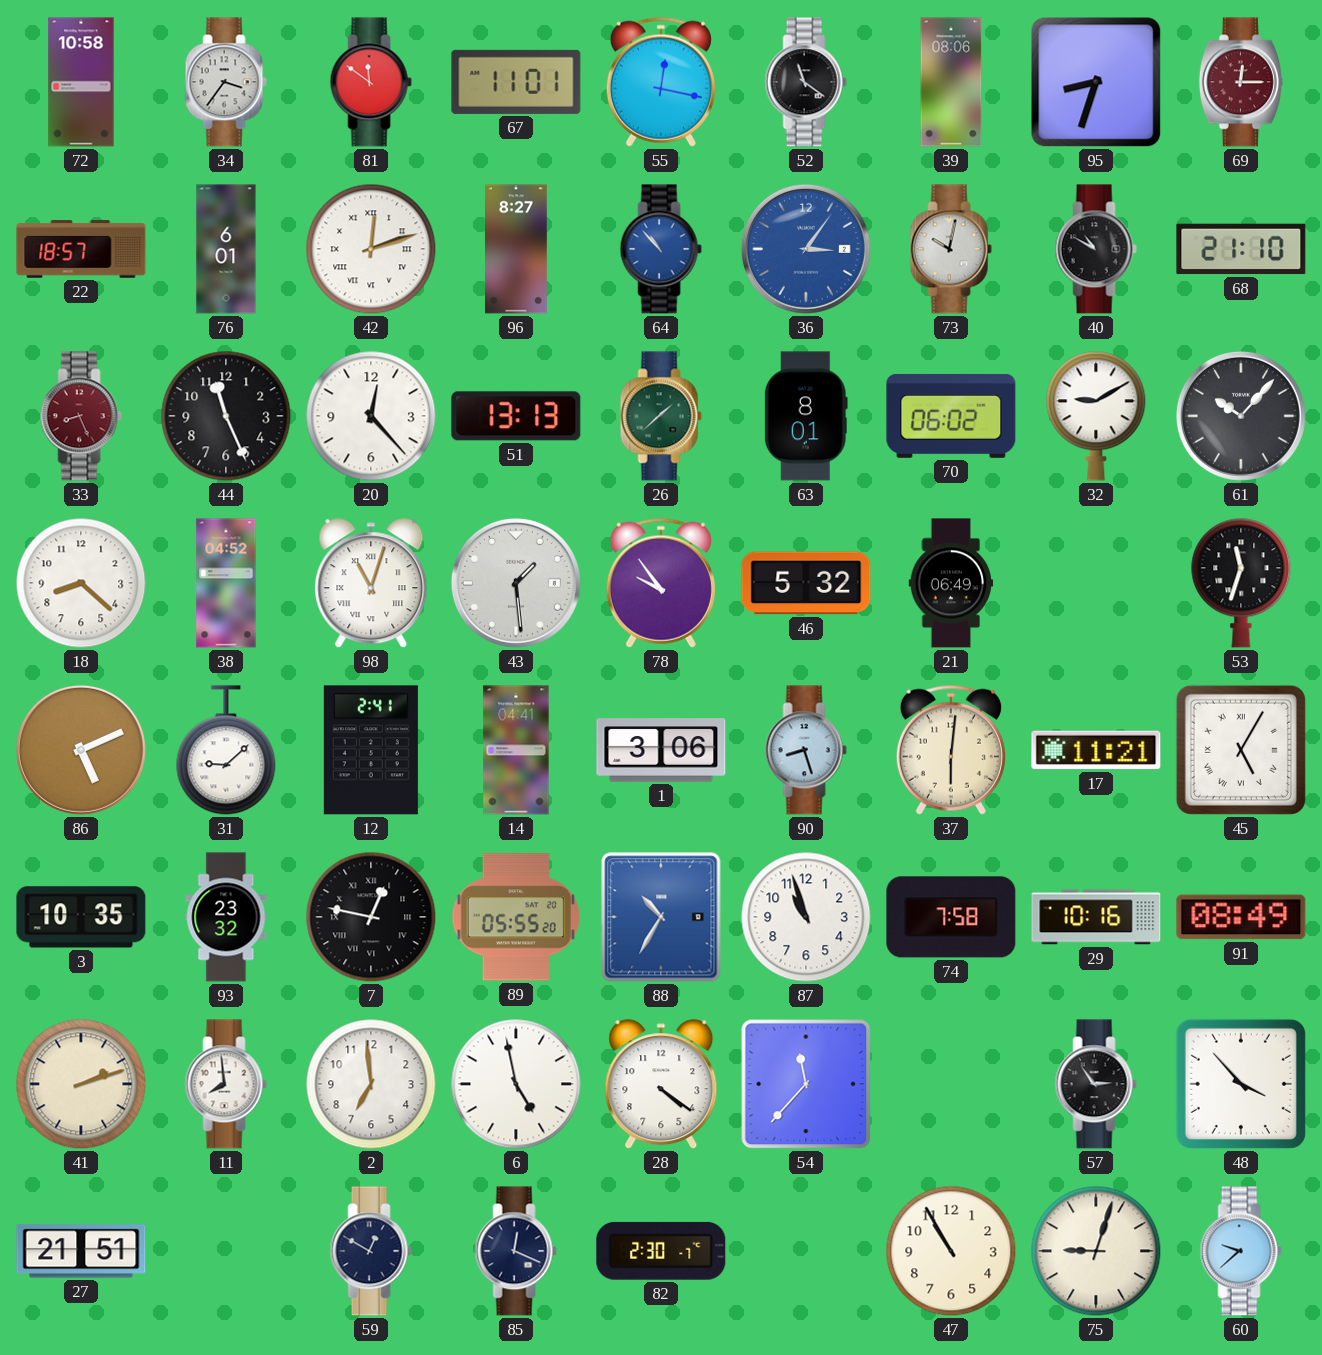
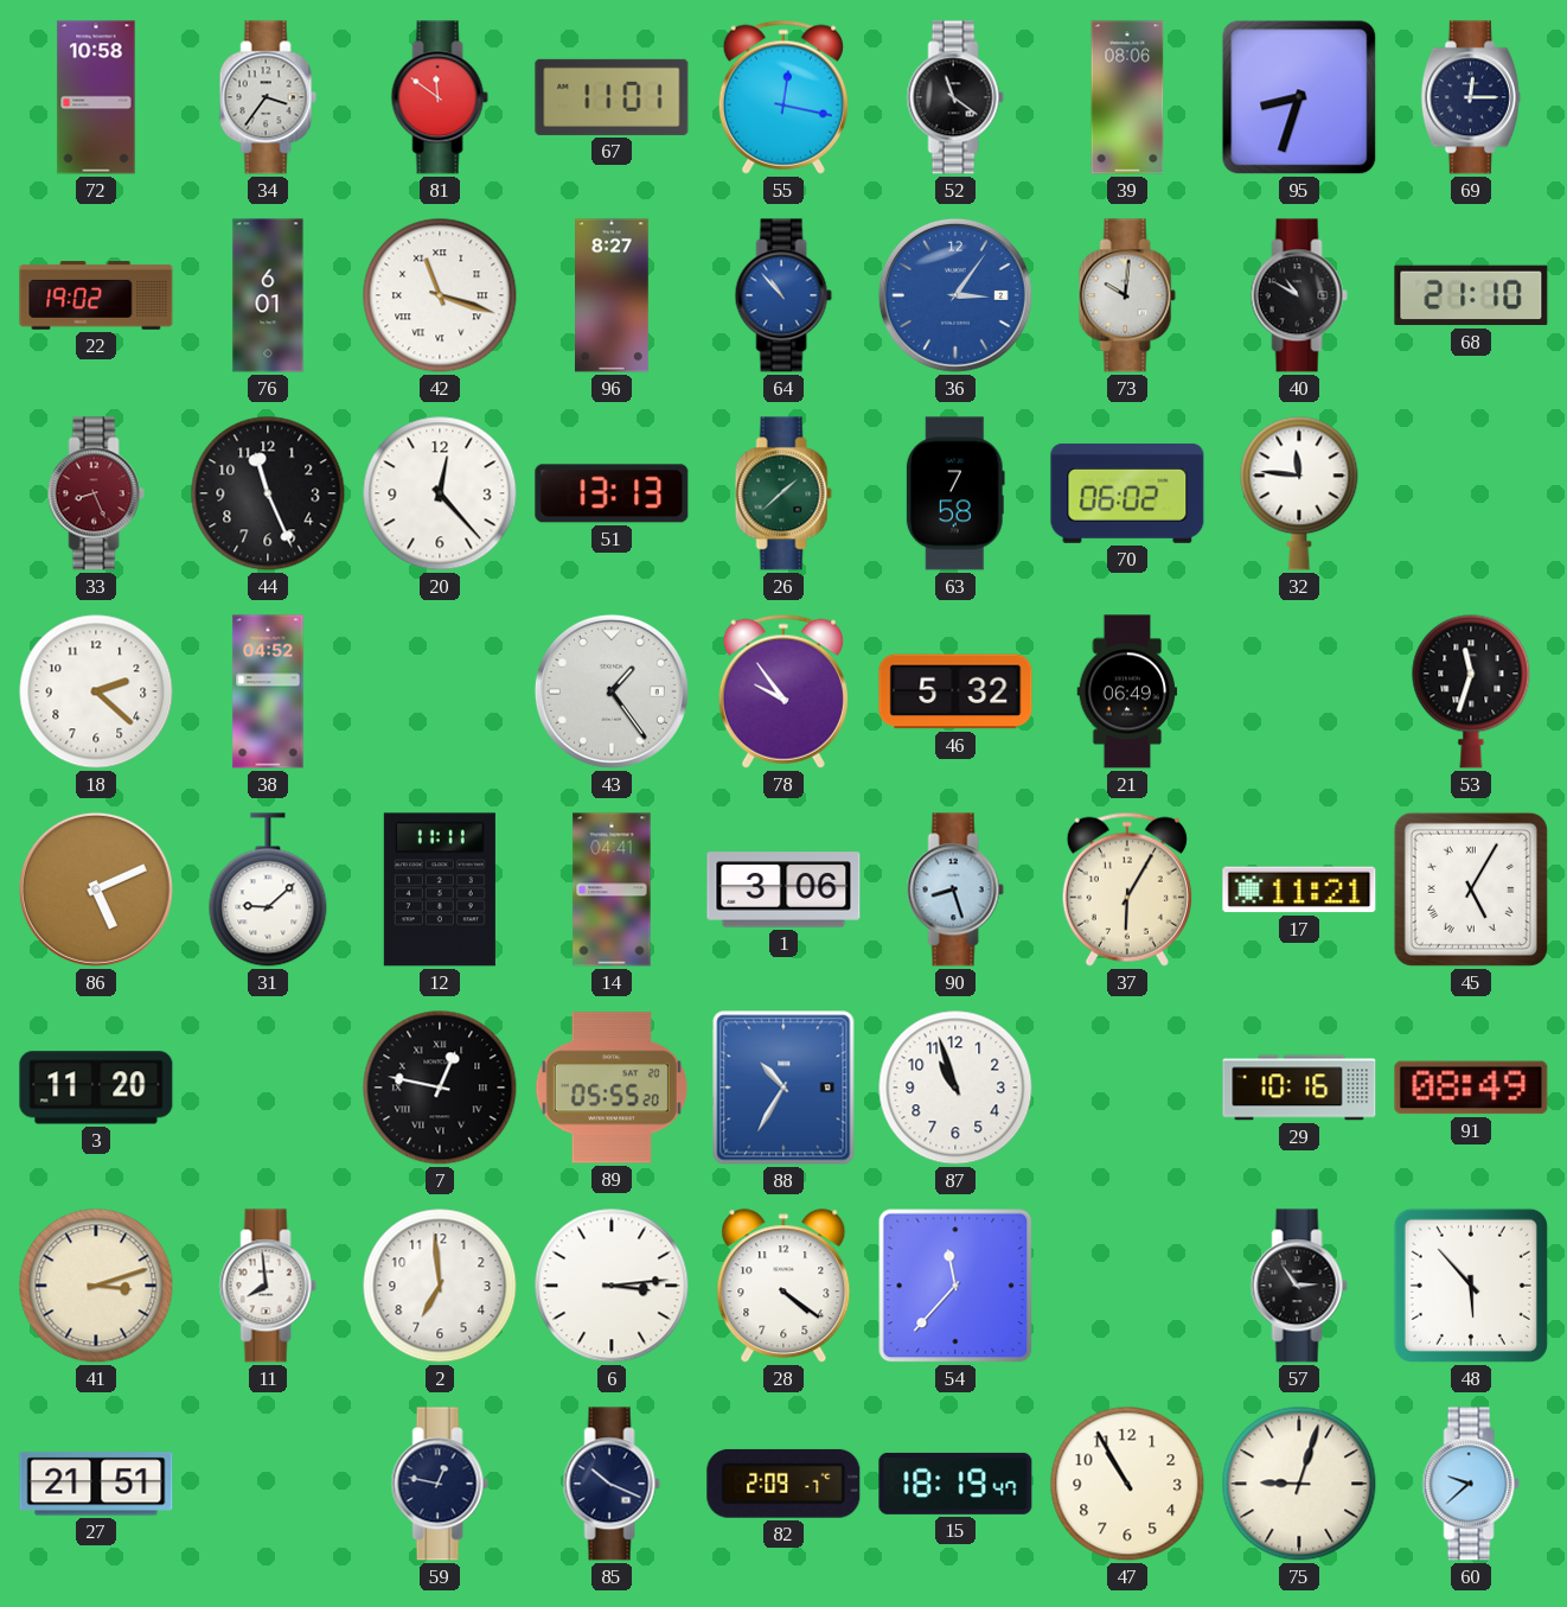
69 dial: burgundy -> navy (1471, 97)
22: 18:57 -> 19:02 (96, 295)
42: 12:12 -> 11:18 (440, 295)
73: 10:02 -> 10:01 (1127, 295)
63: 8:01 -> 7:58 (955, 493)
32: 9:10 -> 11:46 (1299, 493)
61: 10:07 -> none (1241, 416)
18: 8:22 -> 2:22 (96, 691)
98: 11:03 -> none (371, 584)
43: 1:29 -> 1:24 (612, 691)
12: 2:41 -> 11:11 (440, 889)
37: 6:01 -> 6:05 (1127, 889)
3: 10:35 -> 11:20 (96, 1088)
93: 23:32 -> none (226, 917)
74: 7:58 -> none (951, 917)
41: 2:12 -> 3:12 (96, 1286)
6: 4:58 -> 3:14 (612, 1286)
48: 3:53 -> 5:53 (1471, 1286)
59: 12:50 -> 12:47 (440, 1484)
85: 12:19 -> 10:19 (612, 1484)
82: 2:30 -> 2:09 (783, 1484)
15: none -> 18:19 (955, 1484)
